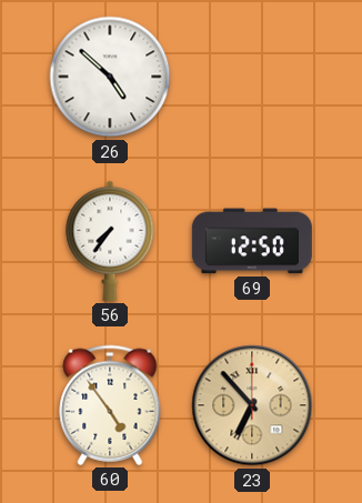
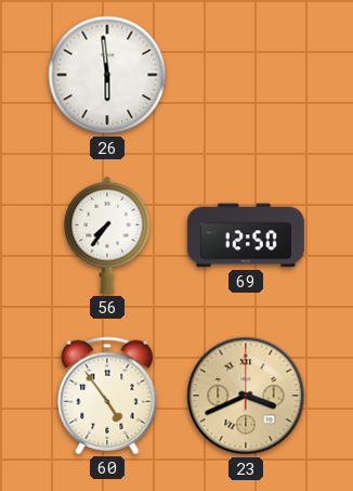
26: 4:52 -> 5:59 (107, 75)
23: 6:53 -> 3:41 (246, 396)
